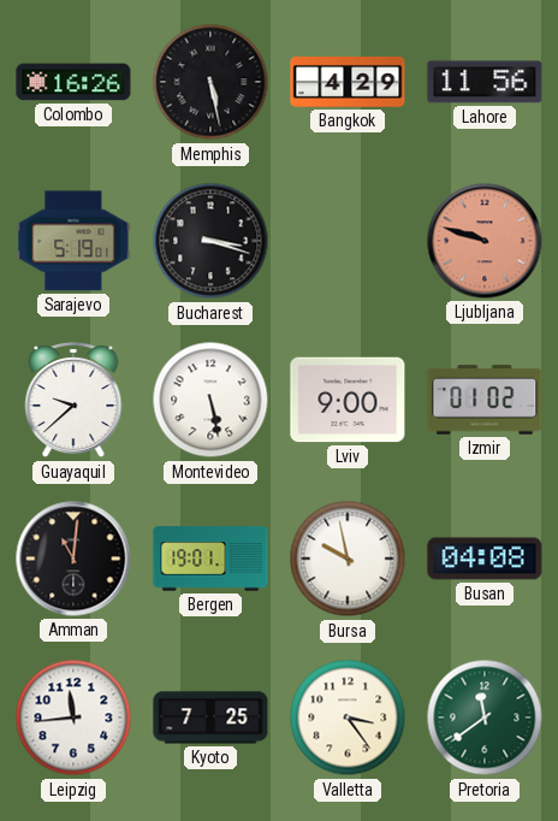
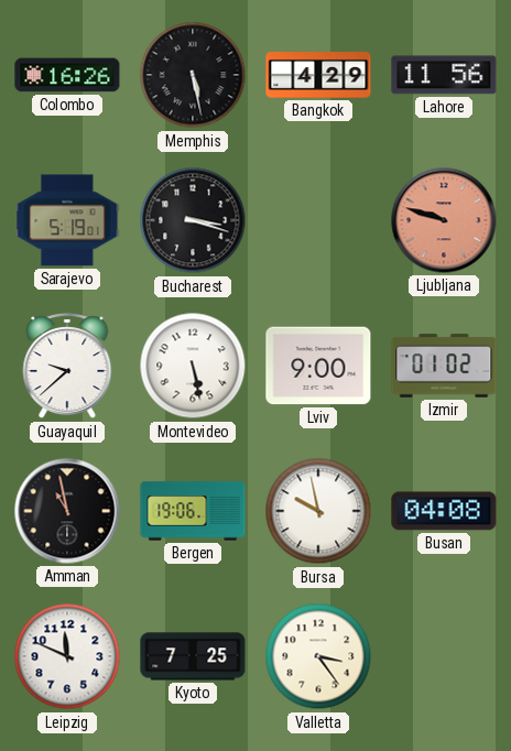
Amman: 11:01 -> 10:58 (67, 511)
Bergen: 19:01 -> 19:06 (193, 511)
Leipzig: 11:44 -> 11:49 (67, 656)
Pretoria: 11:39 -> none (485, 717)
